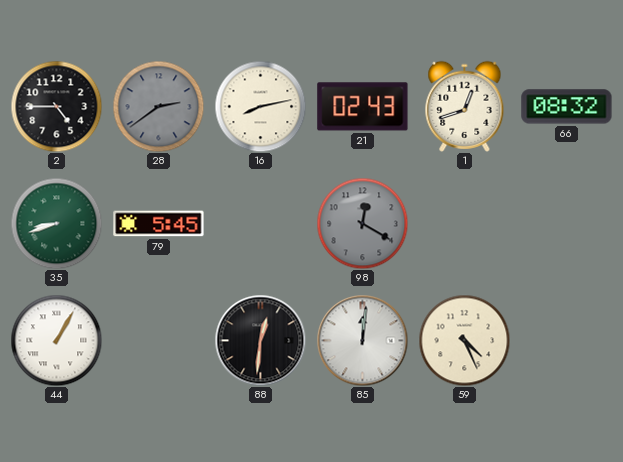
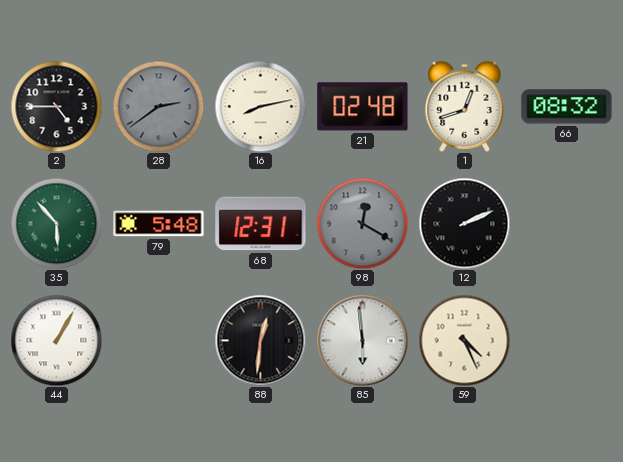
21: 02:43 -> 02:48 (363, 107)
35: 8:42 -> 5:53 (56, 223)
79: 5:45 -> 5:48 (159, 224)
68: none -> 12:31 (261, 224)
12: none -> 2:11 (464, 223)
85: 12:01 -> 5:59 (362, 340)
